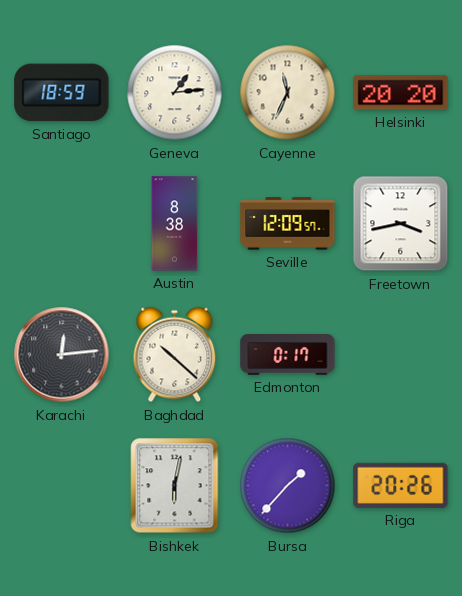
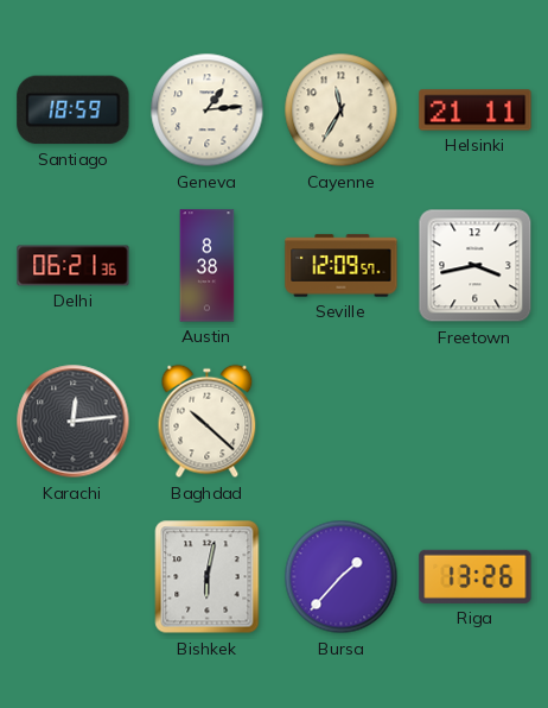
Cayenne: 11:34 -> 11:35 (342, 110)
Helsinki: 20:20 -> 21:11 (476, 110)
Delhi: none -> 06:21 (74, 266)
Edmonton: 0:17 -> none (288, 355)
Riga: 20:26 -> 13:26 (476, 576)
